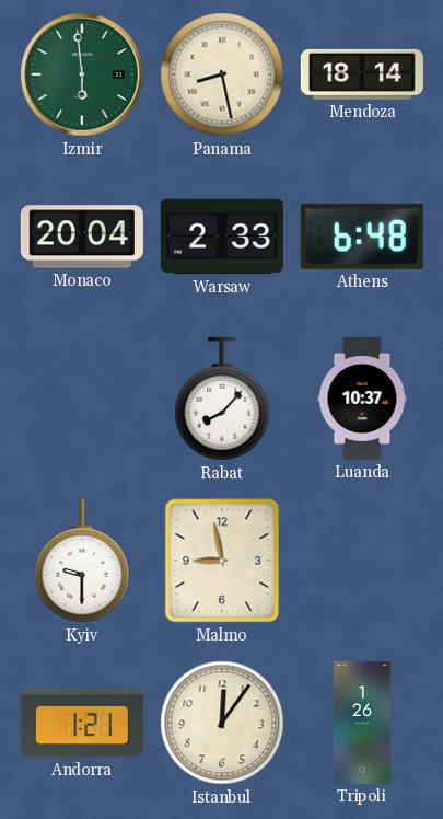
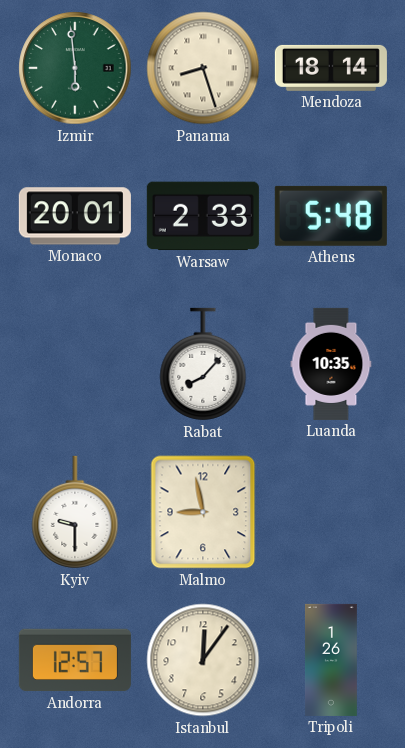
Panama: 8:28 -> 8:27 (203, 68)
Monaco: 20:04 -> 20:01 (75, 216)
Athens: 6:48 -> 5:48 (331, 216)
Luanda: 10:37 -> 10:35 (331, 364)
Andorra: 1:21 -> 12:57 (75, 660)
